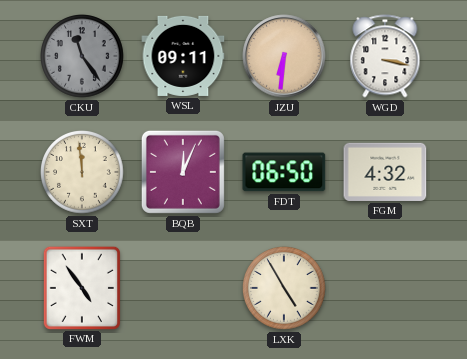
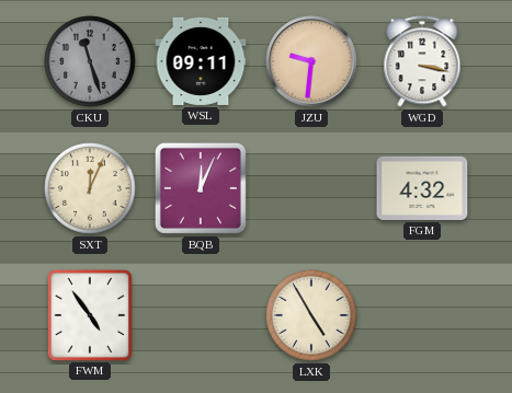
CKU: 11:24 -> 11:27 (91, 62)
JZU: 6:31 -> 9:31 (311, 61)
SXT: 11:59 -> 12:04 (91, 189)
FDT: 06:50 -> none (284, 172)
